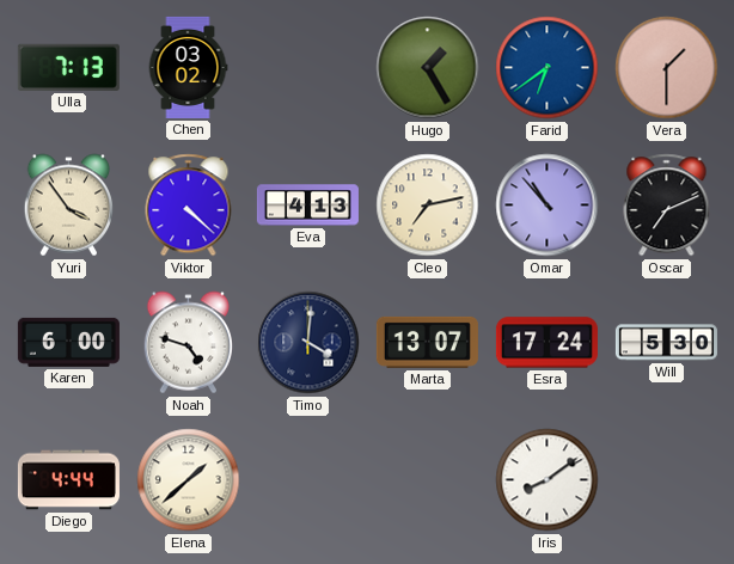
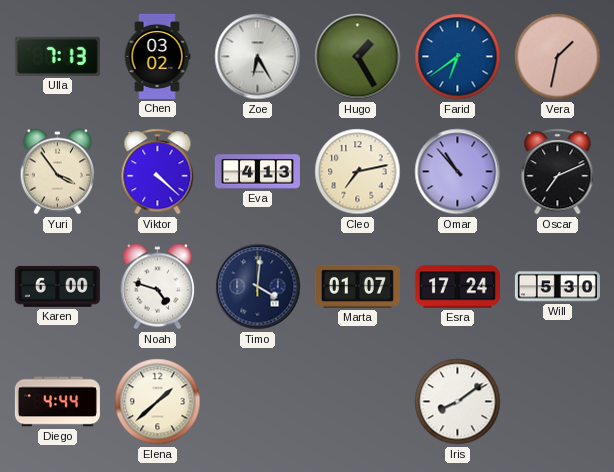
Zoe: none -> 6:25 (258, 57)
Vera: 1:30 -> 1:32 (558, 57)
Marta: 13:07 -> 01:07 (357, 286)
